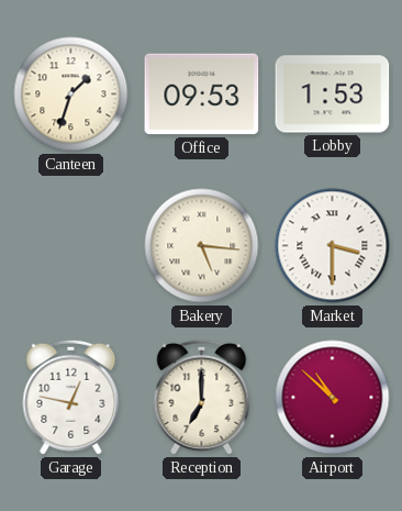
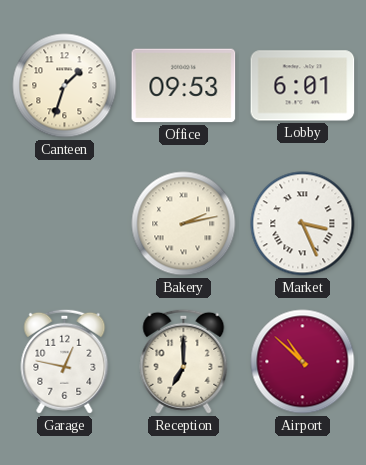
Lobby: 1:53 -> 6:01 (303, 86)
Bakery: 5:16 -> 2:13 (184, 224)
Market: 3:30 -> 3:26 (303, 224)
